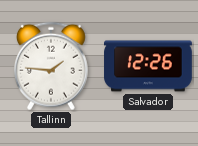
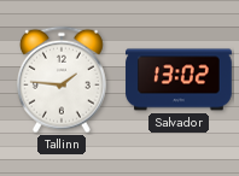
Salvador: 12:26 -> 13:02 (179, 80)
